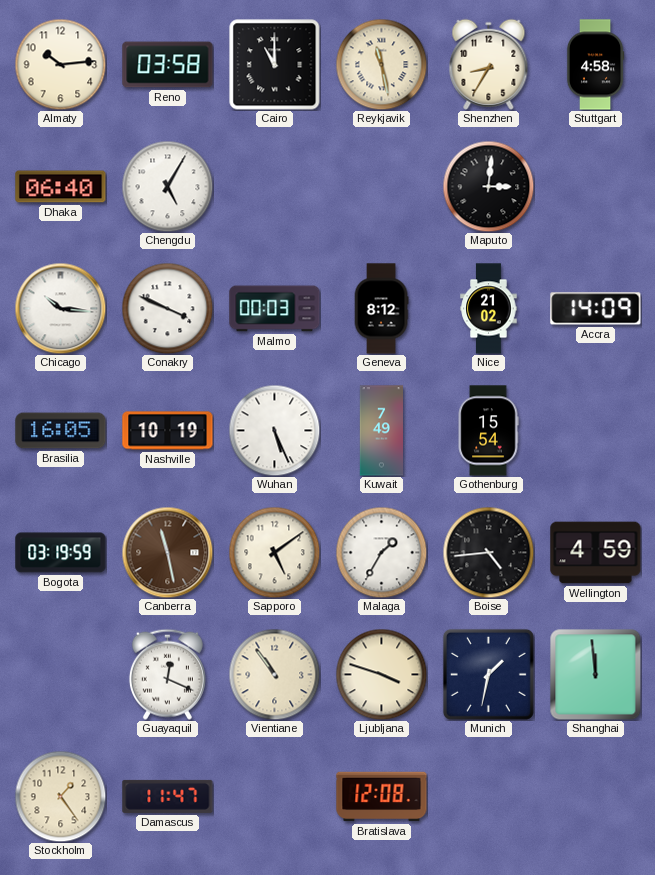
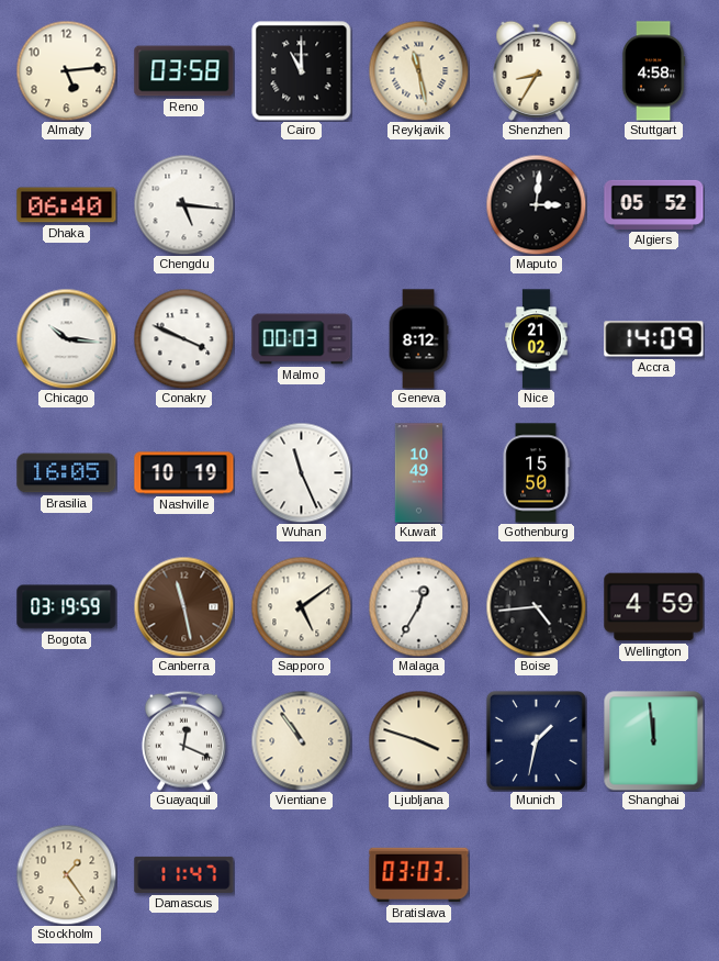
Almaty: 10:14 -> 5:14 (66, 70)
Chengdu: 5:05 -> 5:16 (183, 204)
Algiers: none -> 05:52 (654, 204)
Wuhan: 5:26 -> 11:26 (301, 472)
Kuwait: 7:49 -> 10:49 (419, 473)
Gothenburg: 15:54 -> 15:50 (536, 473)
Malaga: 1:35 -> 12:35 (418, 606)
Bratislava: 12:08 -> 03:03 (419, 875)
